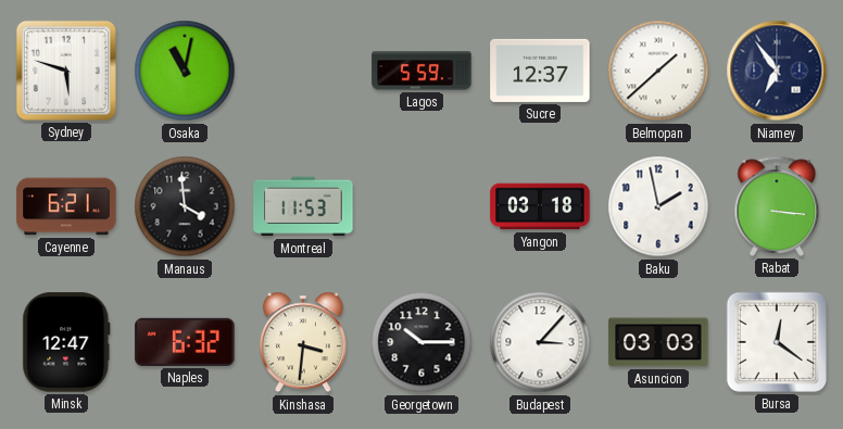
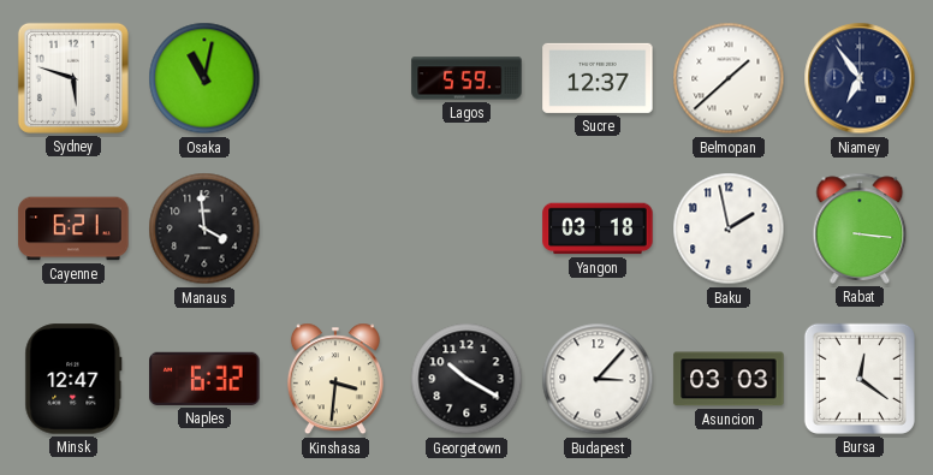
Montreal: 11:53 -> none (303, 206)
Georgetown: 10:15 -> 10:20 (466, 379)
